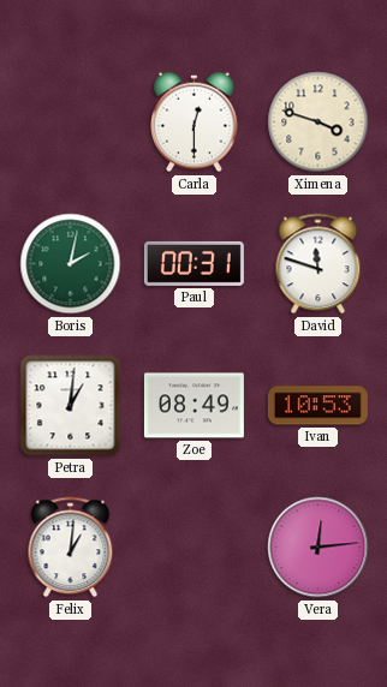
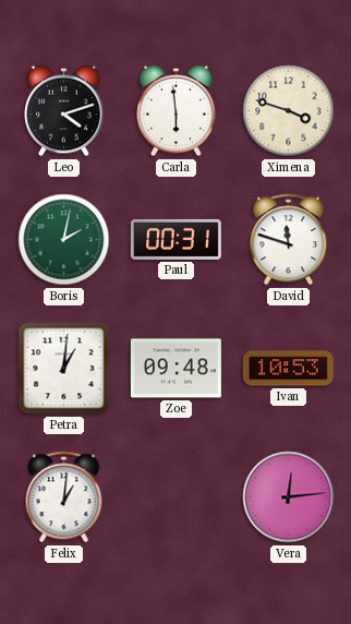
Leo: none -> 4:12 (64, 111)
Carla: 12:30 -> 5:59 (177, 111)
Zoe: 08:49 -> 09:48 (175, 369)
